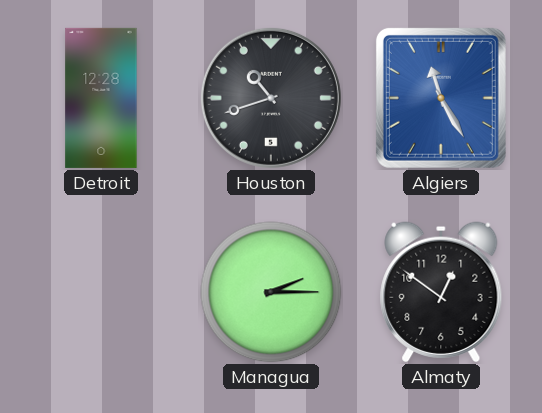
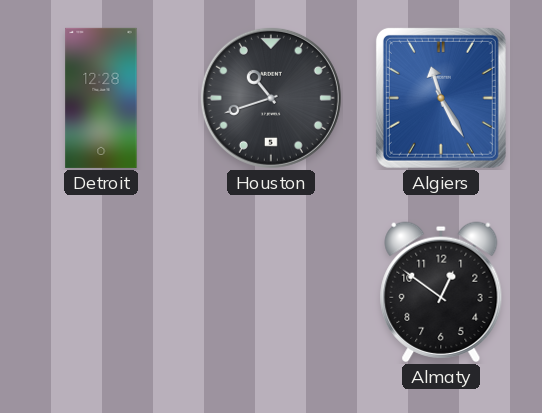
Managua: 2:15 -> none (271, 292)
